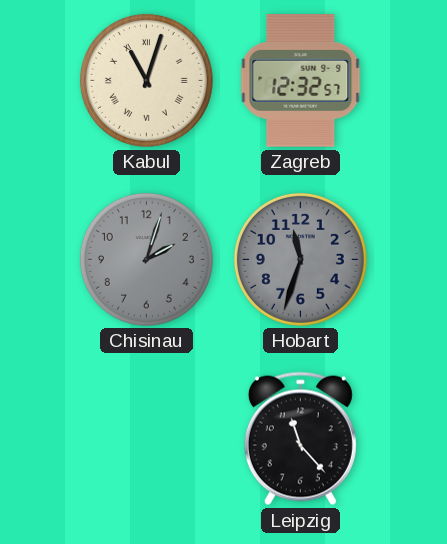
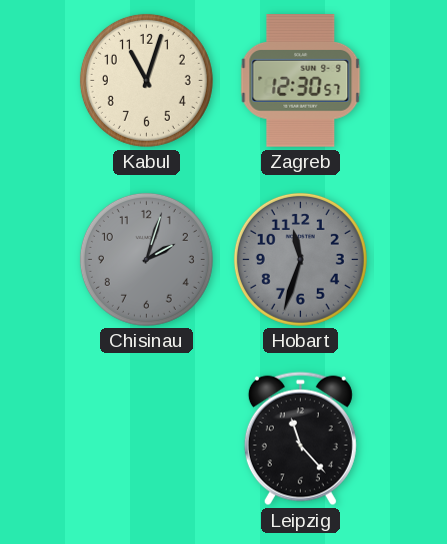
Kabul numerals: Roman -> Arabic (146, 80)
Zagreb: 12:32 -> 12:30 (301, 81)
